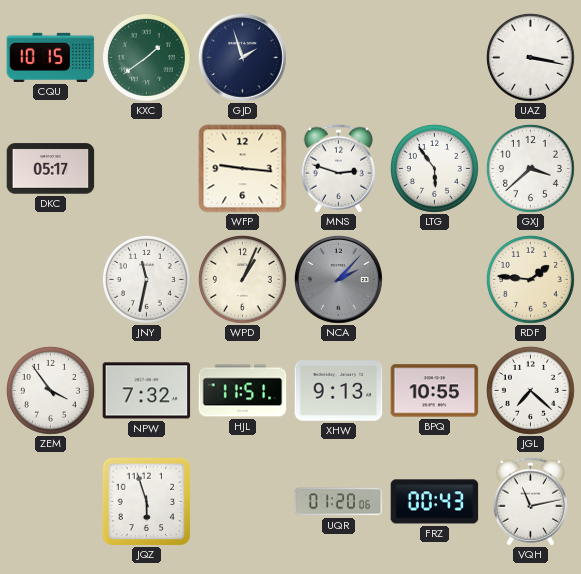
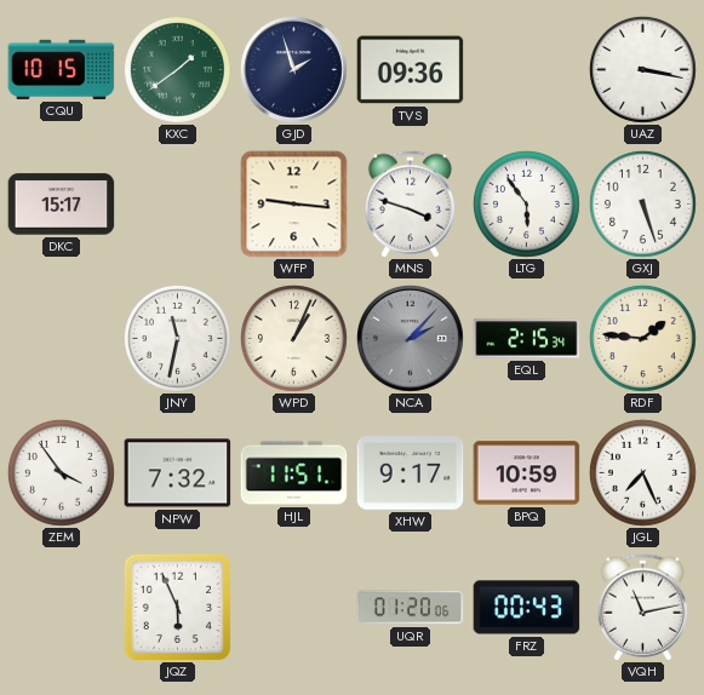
TVS: none -> 09:36 (411, 70)
DKC: 05:17 -> 15:17 (62, 205)
MNS: 2:48 -> 3:48 (411, 205)
GXJ: 3:38 -> 5:27 (642, 203)
EQL: none -> 2:15 (527, 339)
XHW: 9:13 -> 9:17 (411, 473)
BPQ: 10:55 -> 10:59 (527, 473)
JGL: 7:22 -> 7:26 (642, 472)
JQZ: 5:57 -> 5:56 (177, 607)
